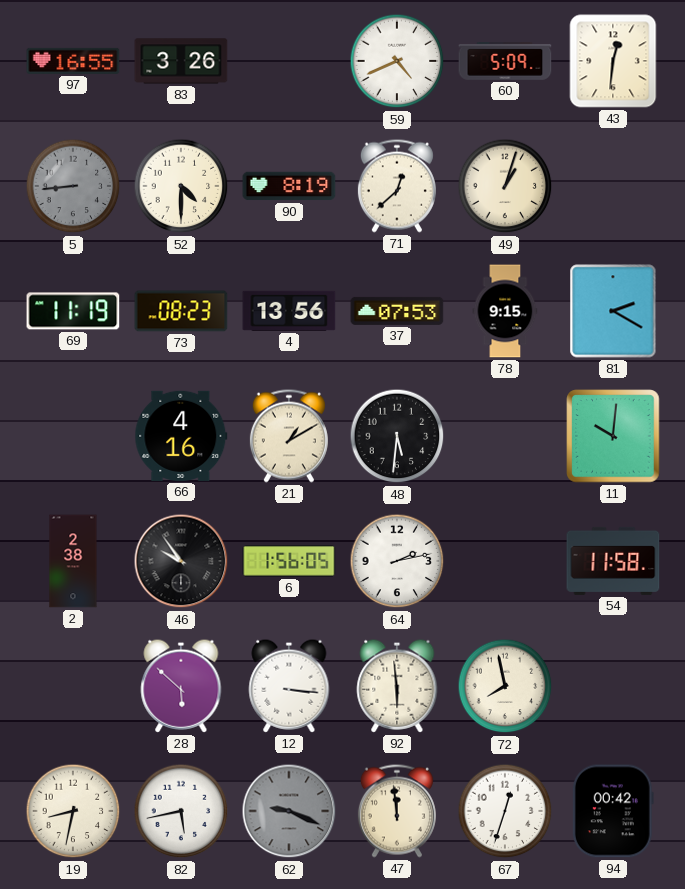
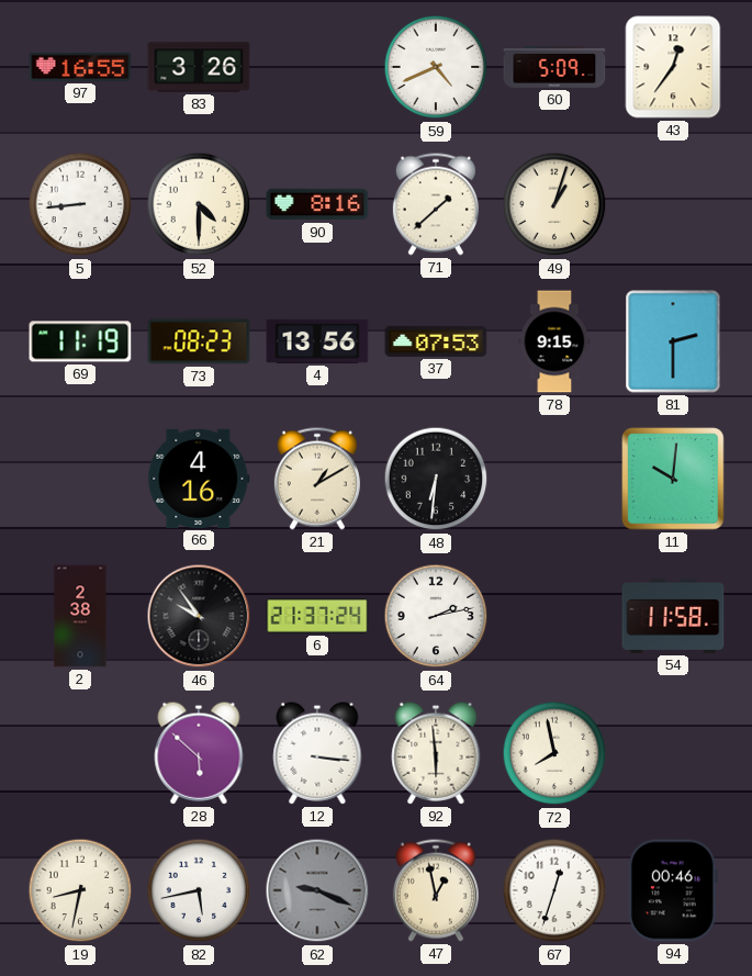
43: 12:31 -> 12:36 (673, 67)
5 dial: grey -> white (80, 204)
90: 8:19 -> 8:16 (317, 204)
71: 12:38 -> 1:38 (436, 204)
81: 2:20 -> 2:30 (673, 341)
48: 5:31 -> 6:31 (436, 479)
6: 1:56 -> 21:37 (317, 616)
47: 11:59 -> 12:58 (436, 890)
94: 00:42 -> 00:46 (673, 890)
